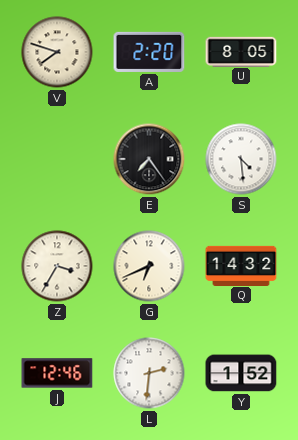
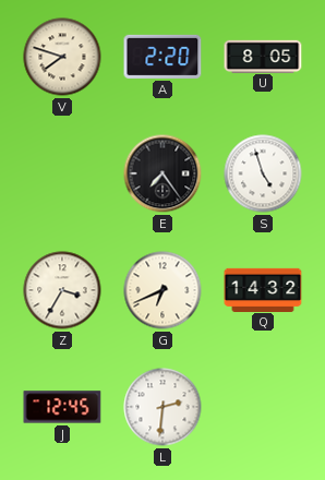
S: 4:29 -> 4:57 (263, 173)
J: 12:46 -> 12:45 (62, 407)
Y: 1:52 -> none (241, 373)
